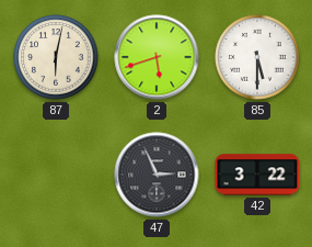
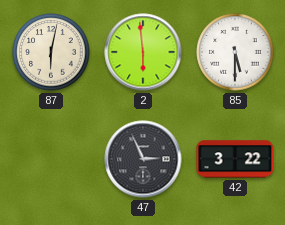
2: 5:42 -> 5:59 (143, 52)
